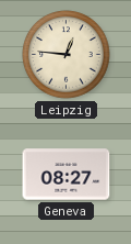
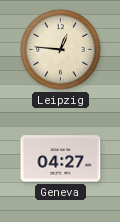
Geneva: 08:27 -> 04:27 (61, 159)
